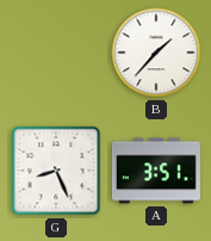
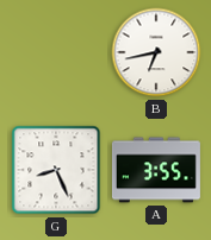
B: 1:37 -> 6:43 (156, 52)
A: 3:51 -> 3:55 (156, 170)
